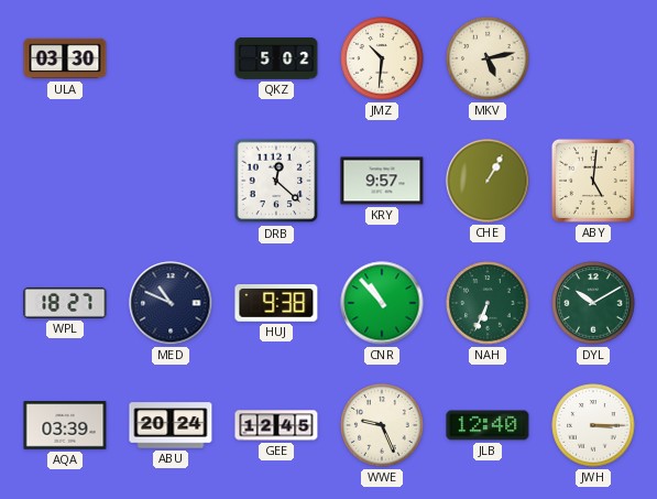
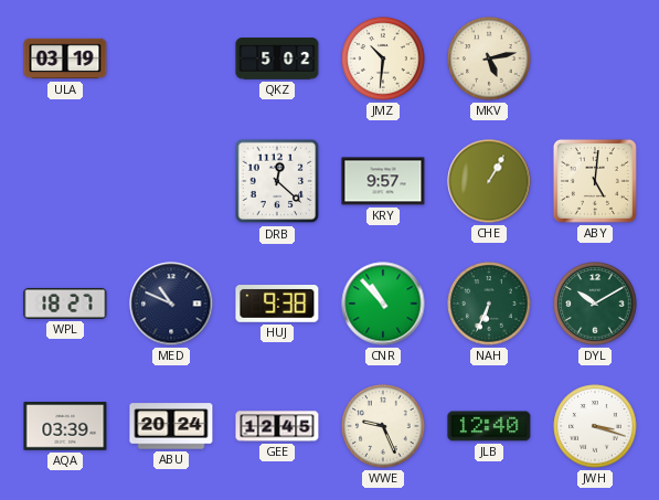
ULA: 03:30 -> 03:19 (65, 58)
JWH: 3:15 -> 3:18 (595, 426)
